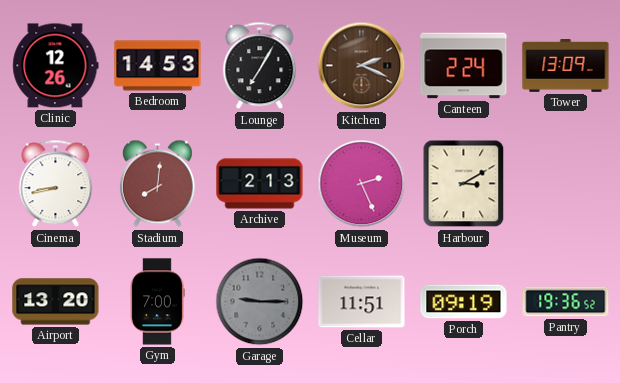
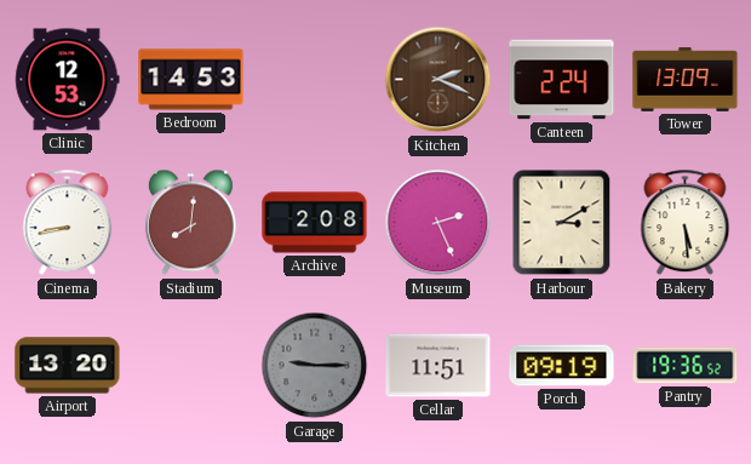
Clinic: 12:26 -> 12:53 (68, 80)
Lounge: 7:05 -> none (260, 66)
Archive: 2:13 -> 2:08 (315, 223)
Bakery: none -> 5:29 (686, 223)
Gym: 7:00 -> none (157, 302)
